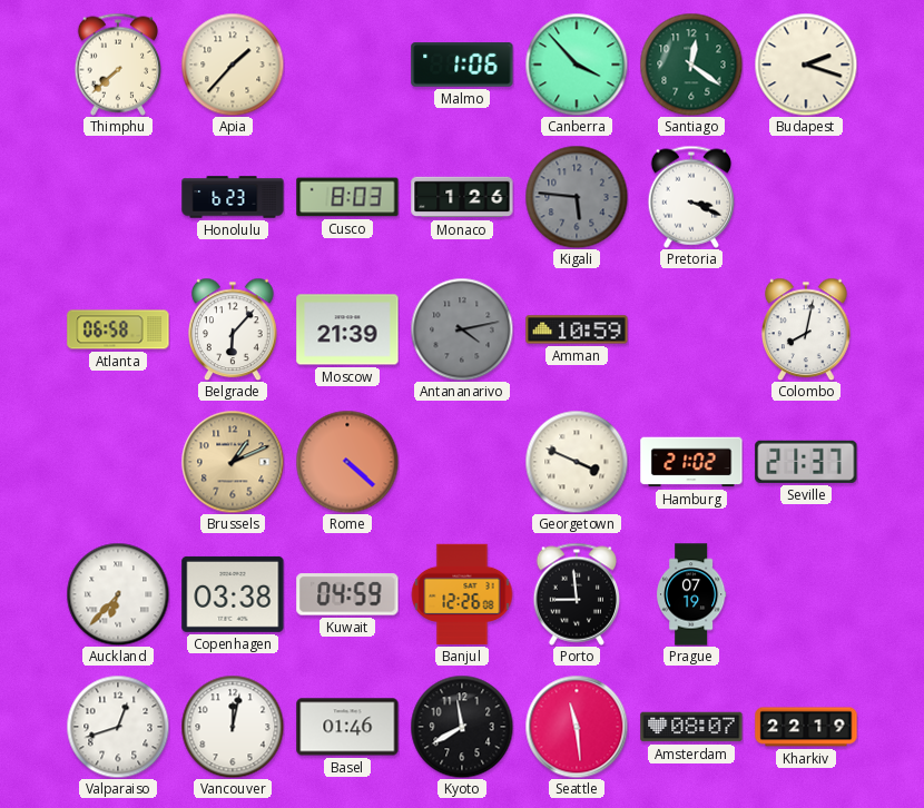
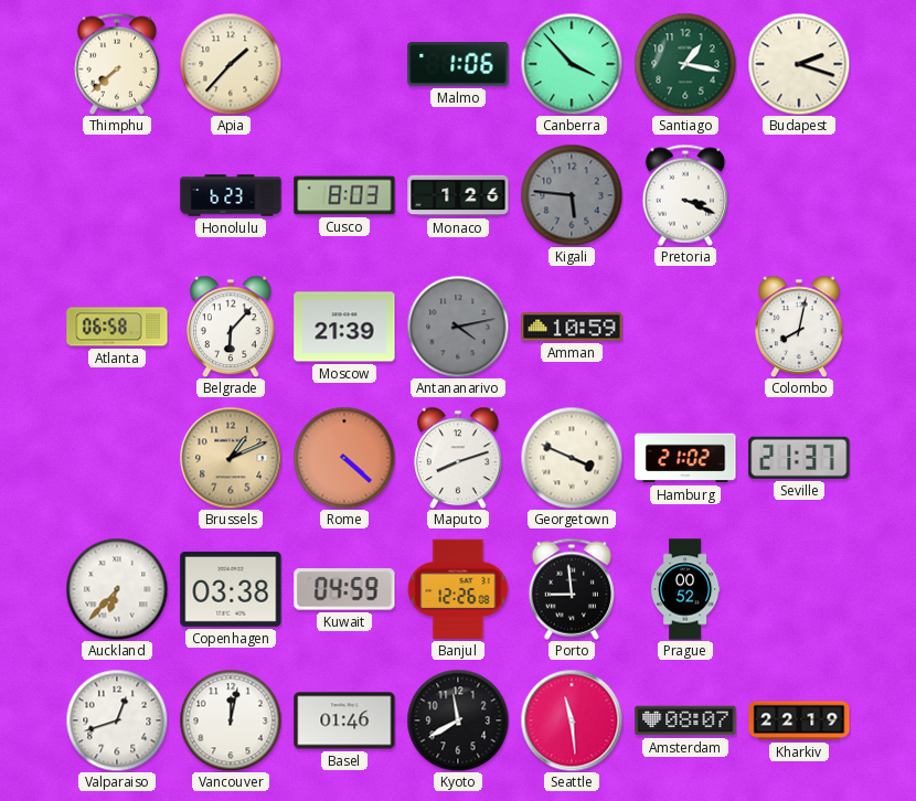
Santiago: 12:21 -> 1:17 (685, 64)
Maputo: none -> 8:12 (459, 458)
Prague: 07:19 -> 00:52 (686, 589)
